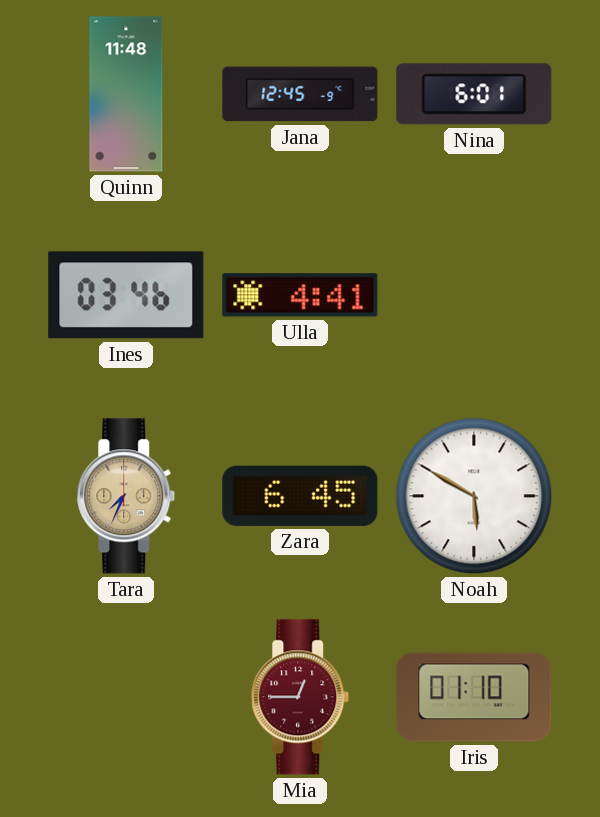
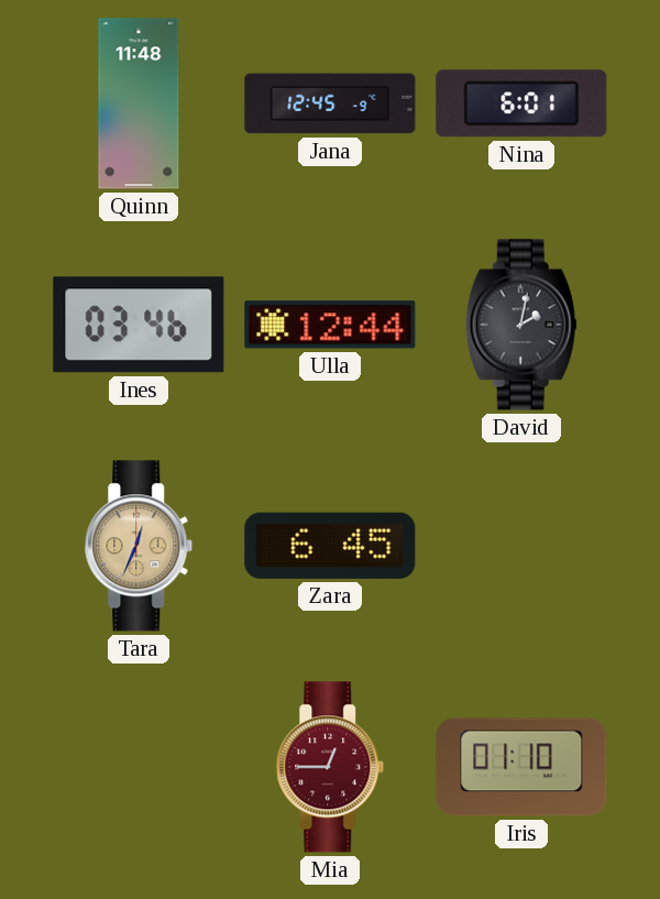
Ulla: 4:41 -> 12:44 (330, 325)
David: none -> 2:02 (521, 325)
Tara: 7:34 -> 12:34 (139, 546)
Noah: 5:50 -> none (474, 496)
